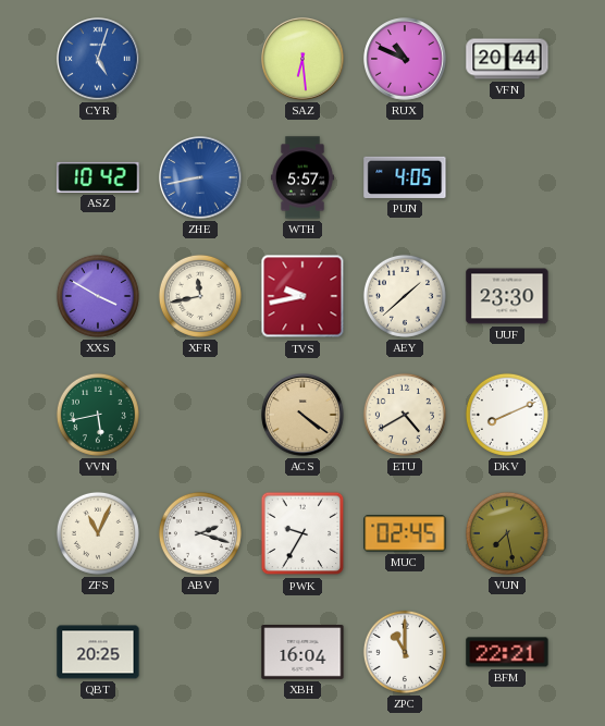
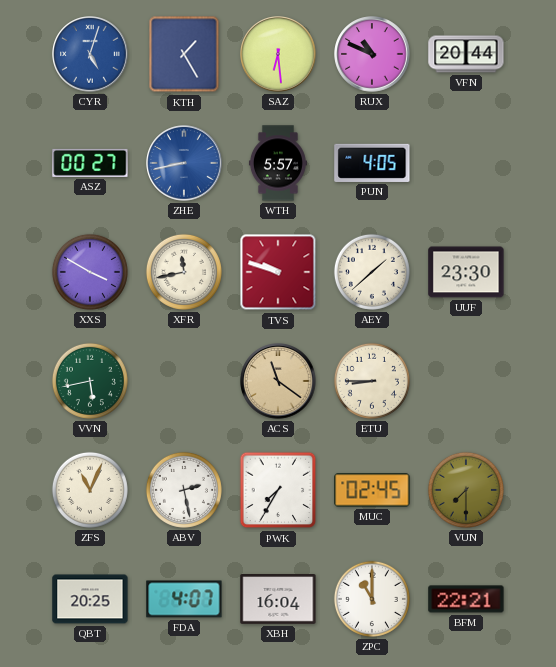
KTH: none -> 1:25 (184, 54)
ASZ: 10:42 -> 00:27 (90, 163)
TVS: 9:43 -> 9:48 (278, 272)
ACS: 4:21 -> 11:21 (278, 381)
ETU: 4:40 -> 8:45 (372, 381)
DKV: 8:11 -> none (507, 415)
ABV: 2:18 -> 2:28 (184, 490)
PWK: 9:35 -> 7:35 (278, 490)
VUN: 7:28 -> 7:30 (466, 490)
FDA: none -> 4:07 (184, 599)
